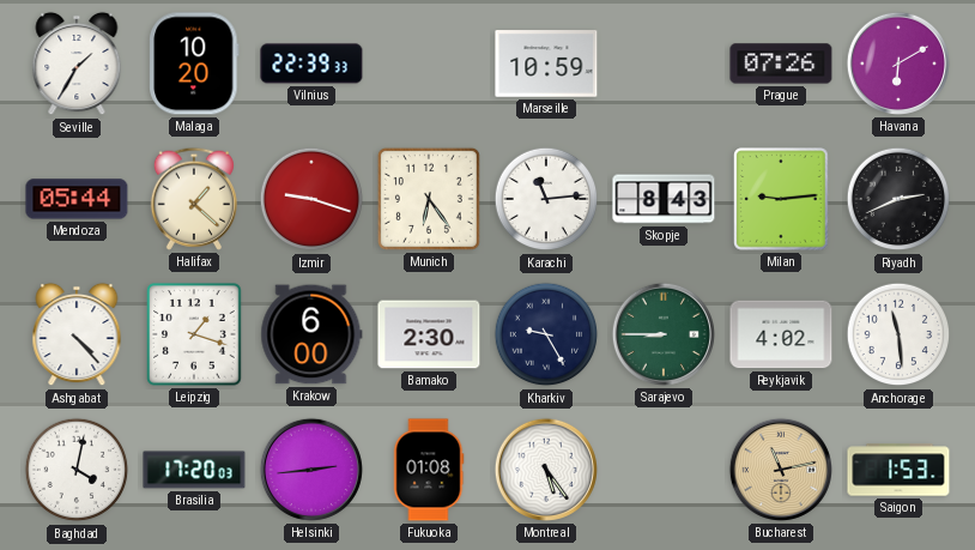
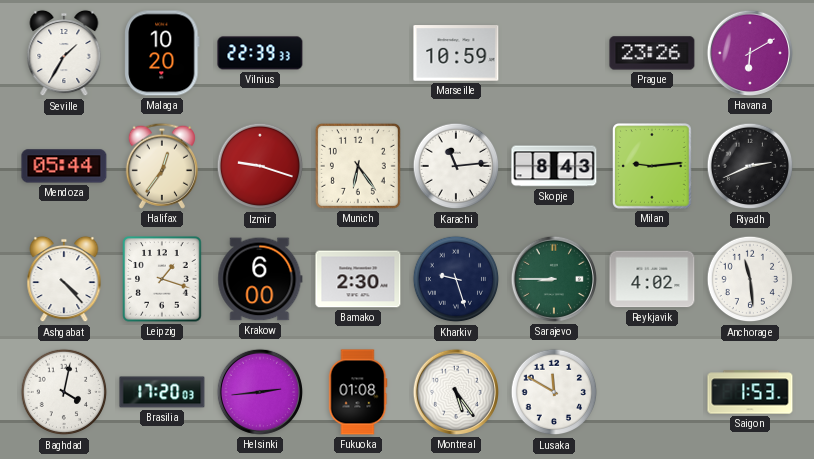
Prague: 07:26 -> 23:26 (652, 53)
Halifax: 1:22 -> 12:36 (162, 166)
Kharkiv: 9:25 -> 9:27 (456, 279)
Lusaka: none -> 11:50 (554, 392)
Bucharest: 11:13 -> none (781, 470)
